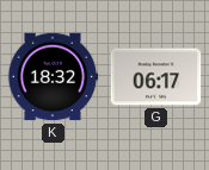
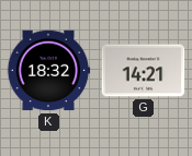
G: 06:17 -> 14:21 (144, 71)
